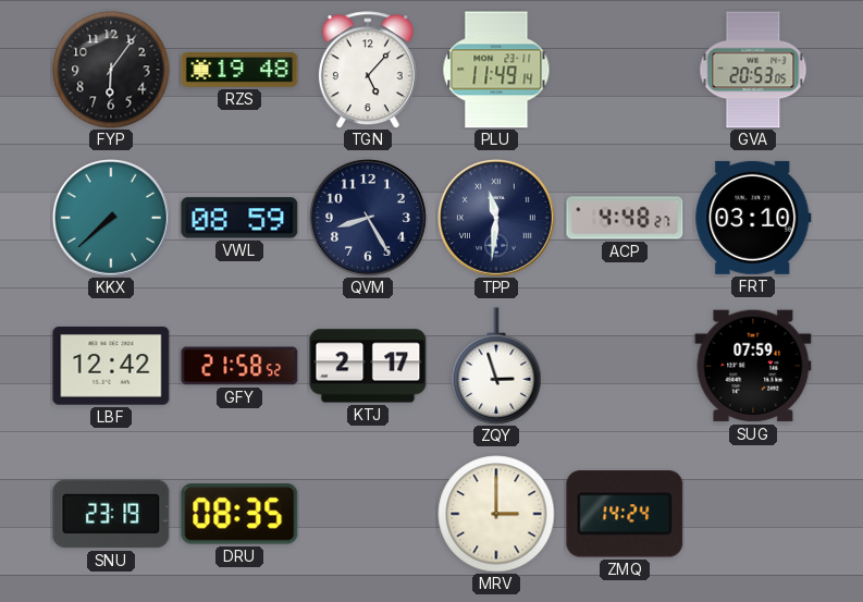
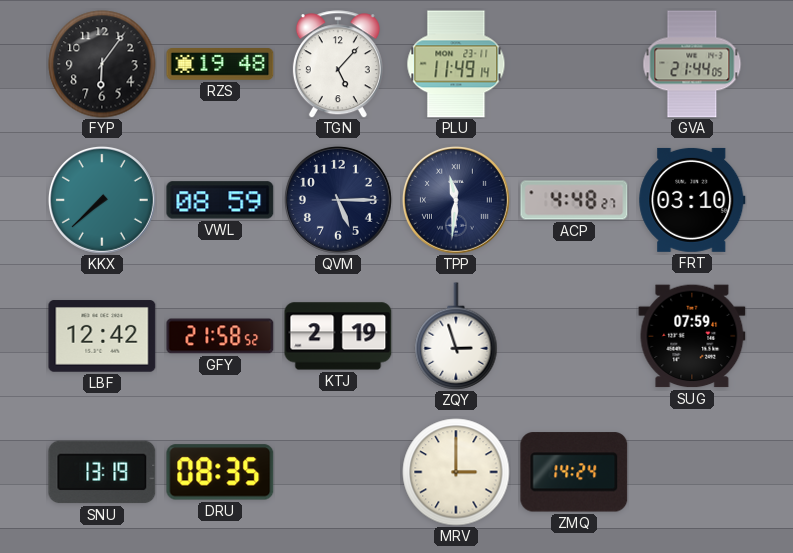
GVA: 20:53 -> 21:44 (692, 64)
QVM: 8:25 -> 5:15 (338, 200)
KTJ: 2:17 -> 2:19 (338, 336)
SNU: 23:19 -> 13:19 (102, 472)
